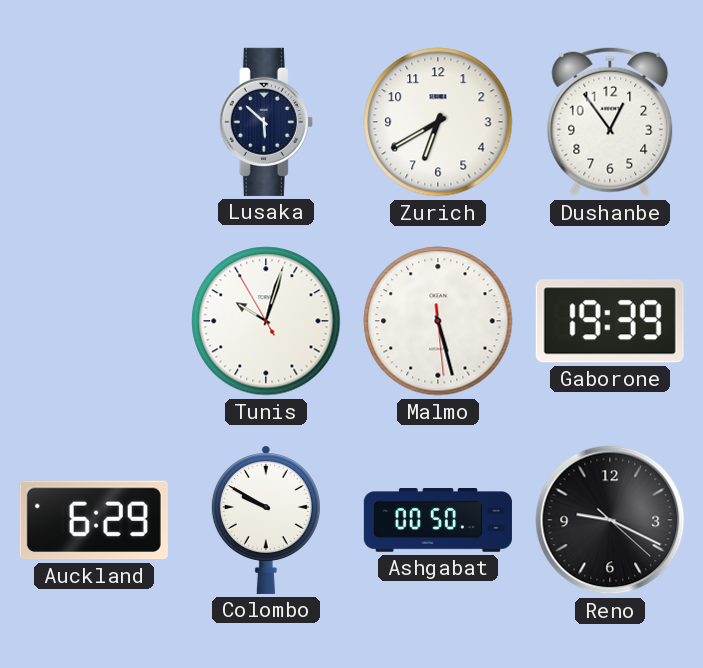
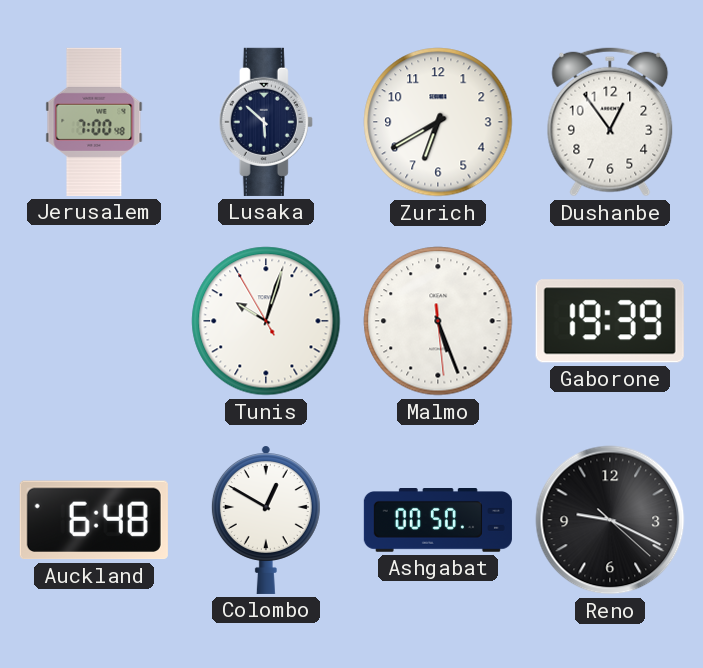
Jerusalem: none -> 7:00 (94, 122)
Malmo: 5:27 -> 5:26 (438, 321)
Auckland: 6:29 -> 6:48 (94, 520)
Colombo: 9:50 -> 12:50 (266, 520)
